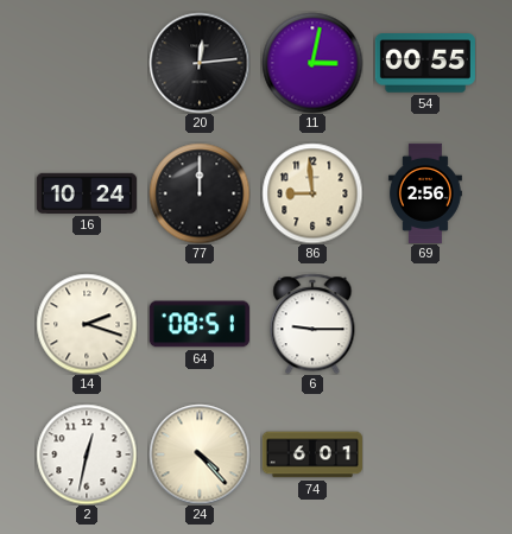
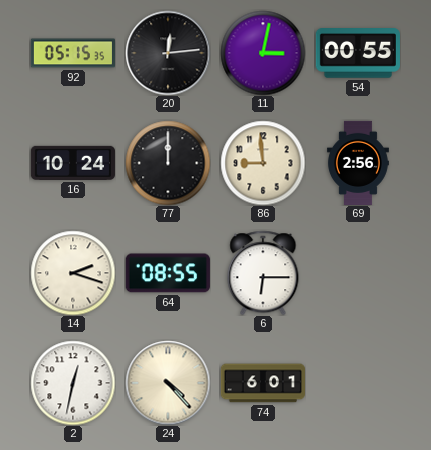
92: none -> 05:15 (73, 53)
64: 08:51 -> 08:55 (168, 273)
6: 9:15 -> 6:15 (263, 273)
